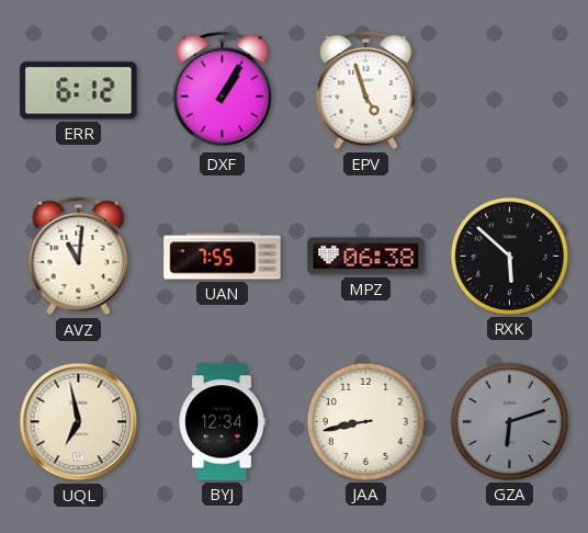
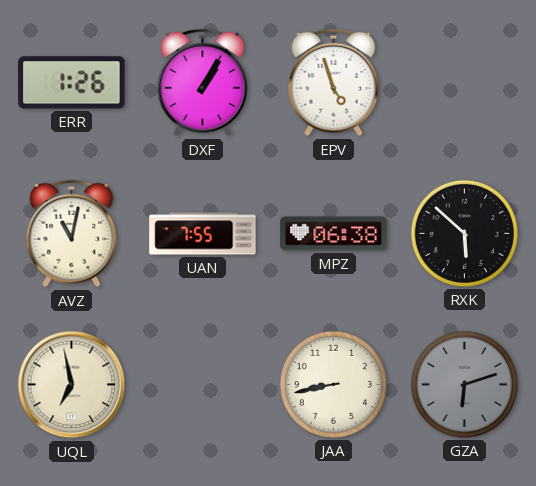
ERR: 6:12 -> 1:26 (72, 83)
AVZ: 11:01 -> 11:02 (72, 234)
BYJ: 12:34 -> none (222, 422)
